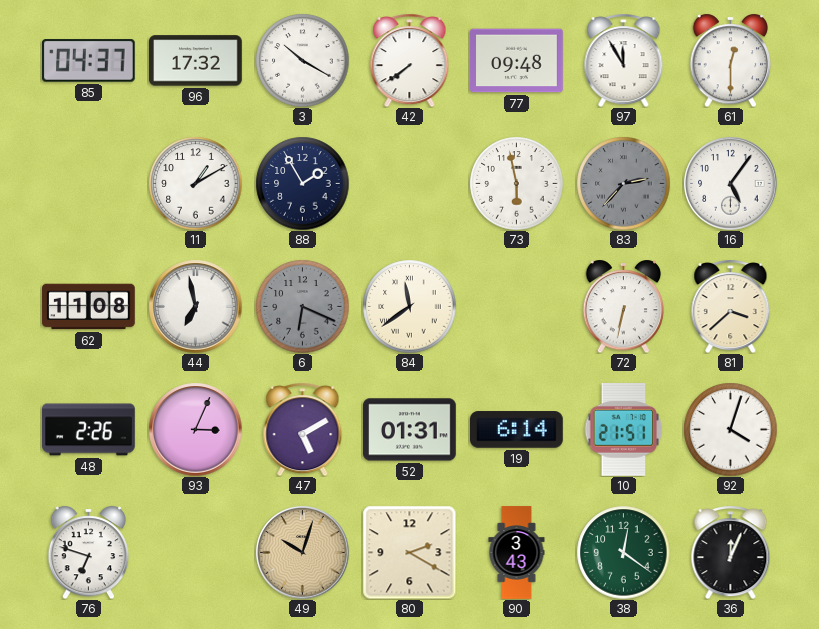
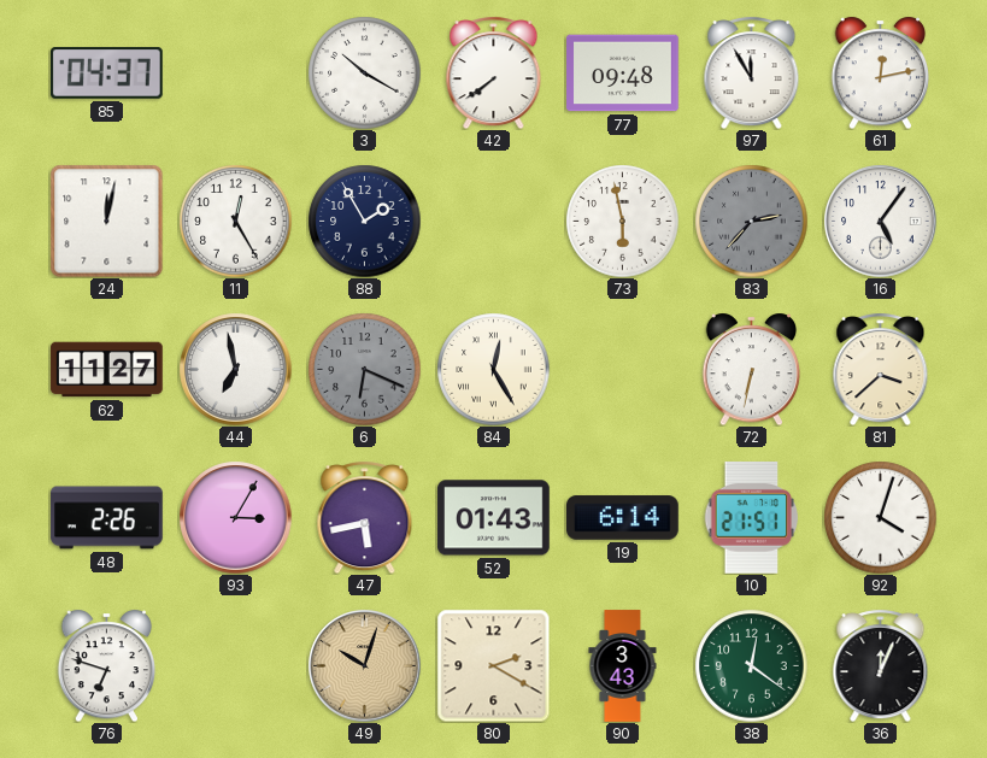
96: 17:32 -> none (196, 61)
61: 12:30 -> 12:13 (881, 72)
24: none -> 12:02 (106, 221)
11: 1:10 -> 12:25 (235, 221)
62: 11:08 -> 11:27 (107, 370)
84: 11:39 -> 12:25 (493, 369)
93: 3:04 -> 3:05 (235, 517)
47: 5:10 -> 5:43 (365, 517)
52: 01:31 -> 01:43 (494, 518)
